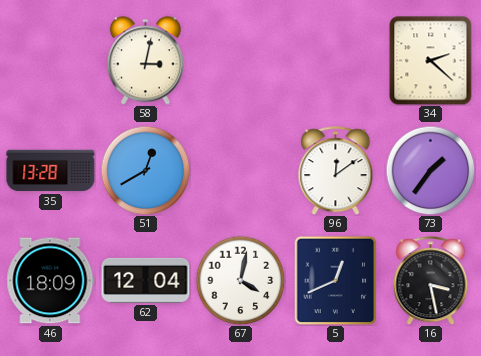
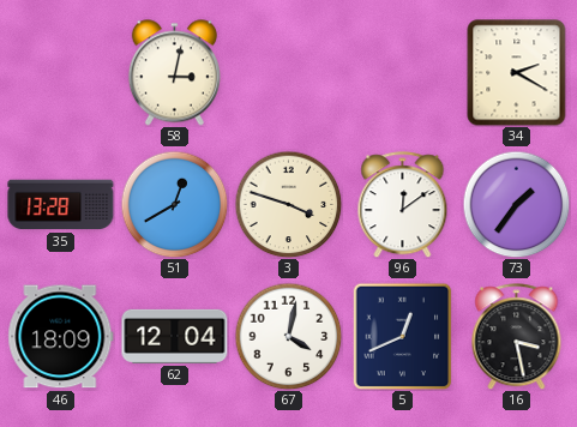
34: 2:22 -> 2:20 (517, 73)
3: none -> 3:48 (288, 204)
